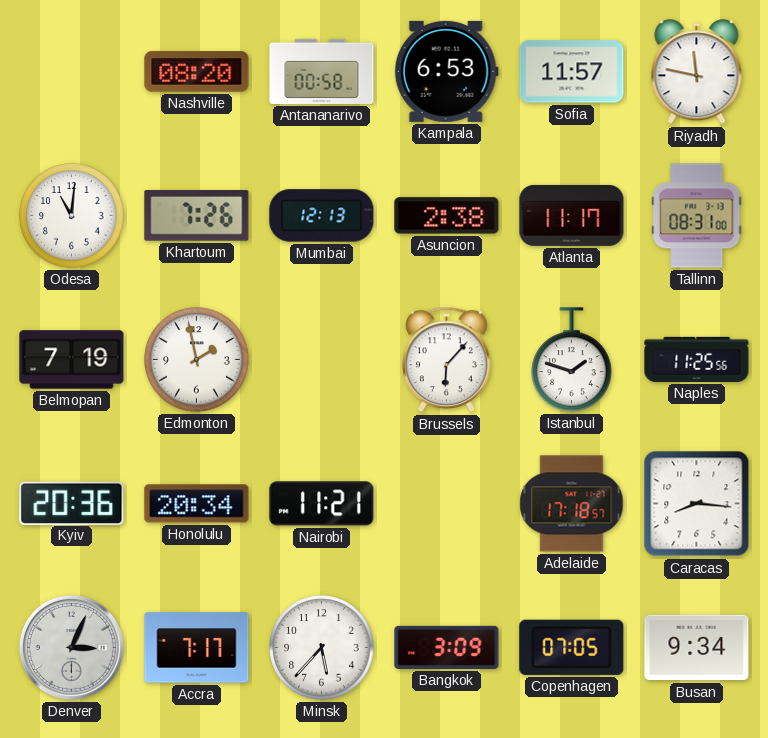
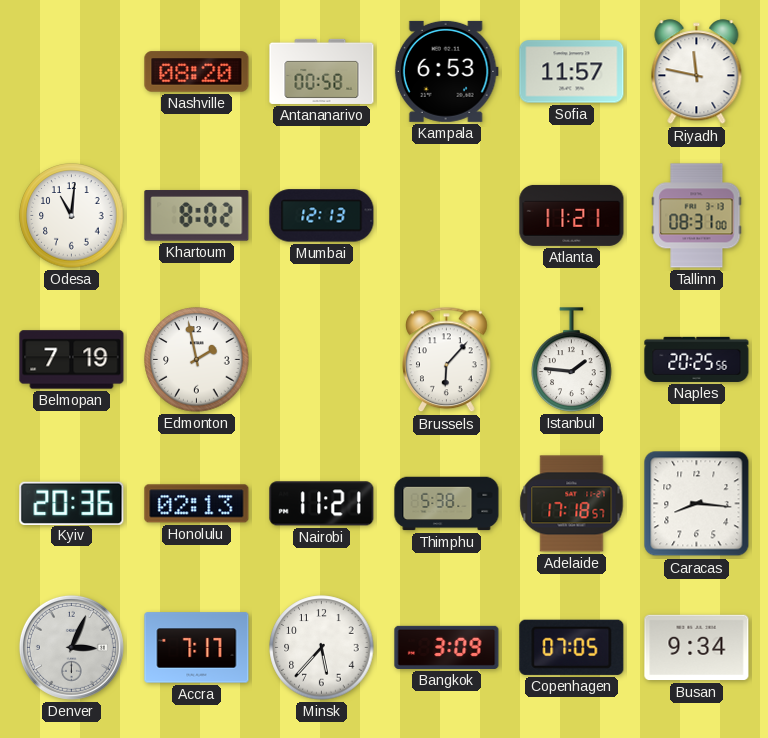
Khartoum: 7:26 -> 8:02 (197, 216)
Asuncion: 2:38 -> none (447, 216)
Atlanta: 11:17 -> 11:21 (572, 215)
Istanbul: 1:48 -> 1:46 (572, 360)
Naples: 11:25 -> 20:25 (697, 359)
Honolulu: 20:34 -> 02:13 (197, 504)
Thimphu: none -> 5:38 (447, 504)
